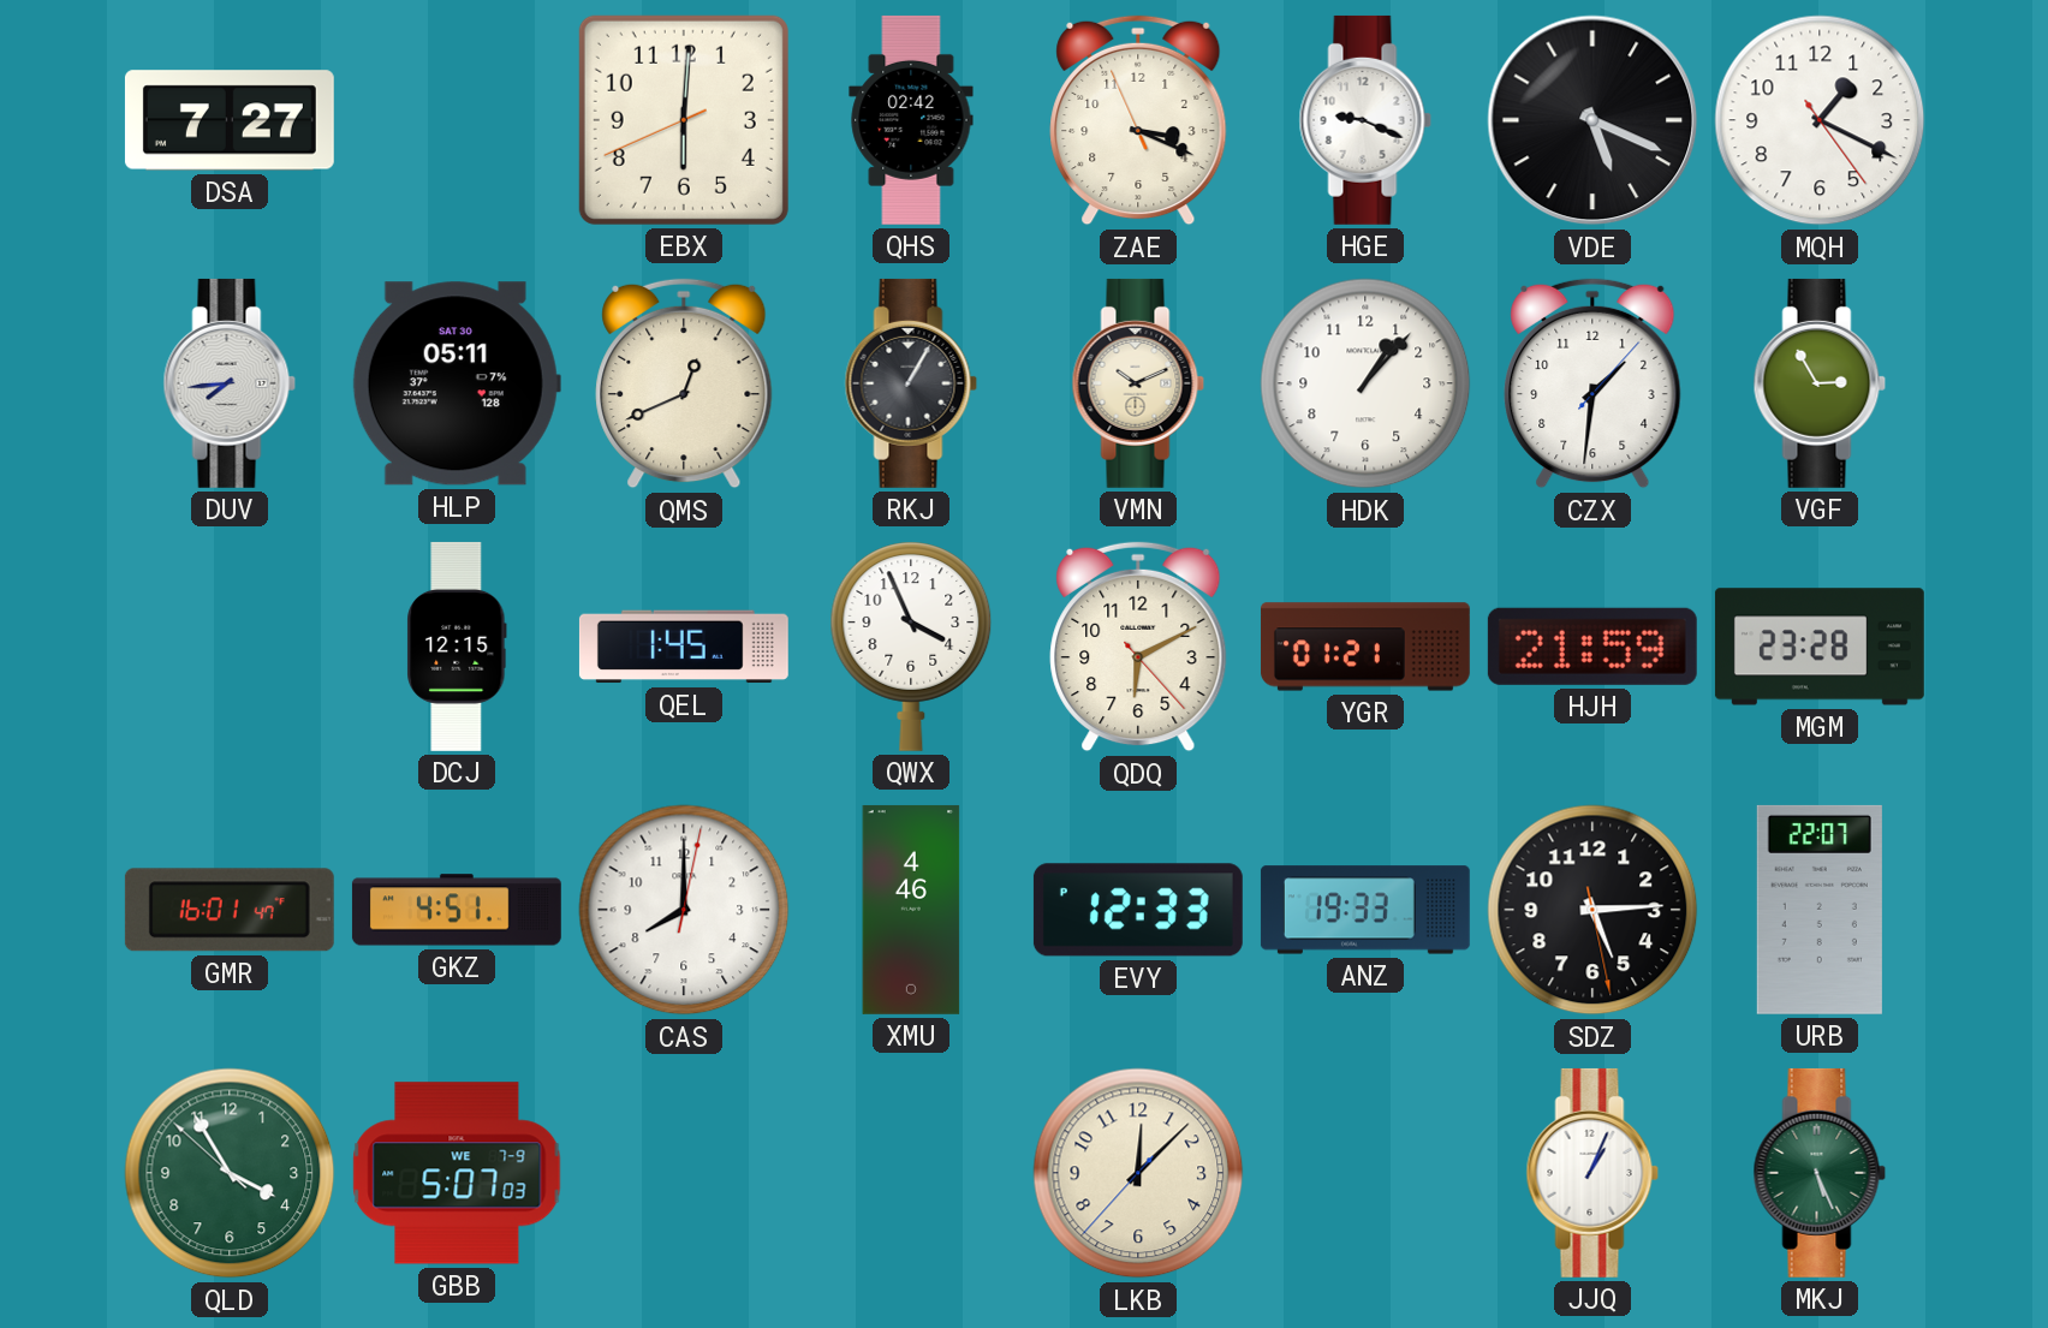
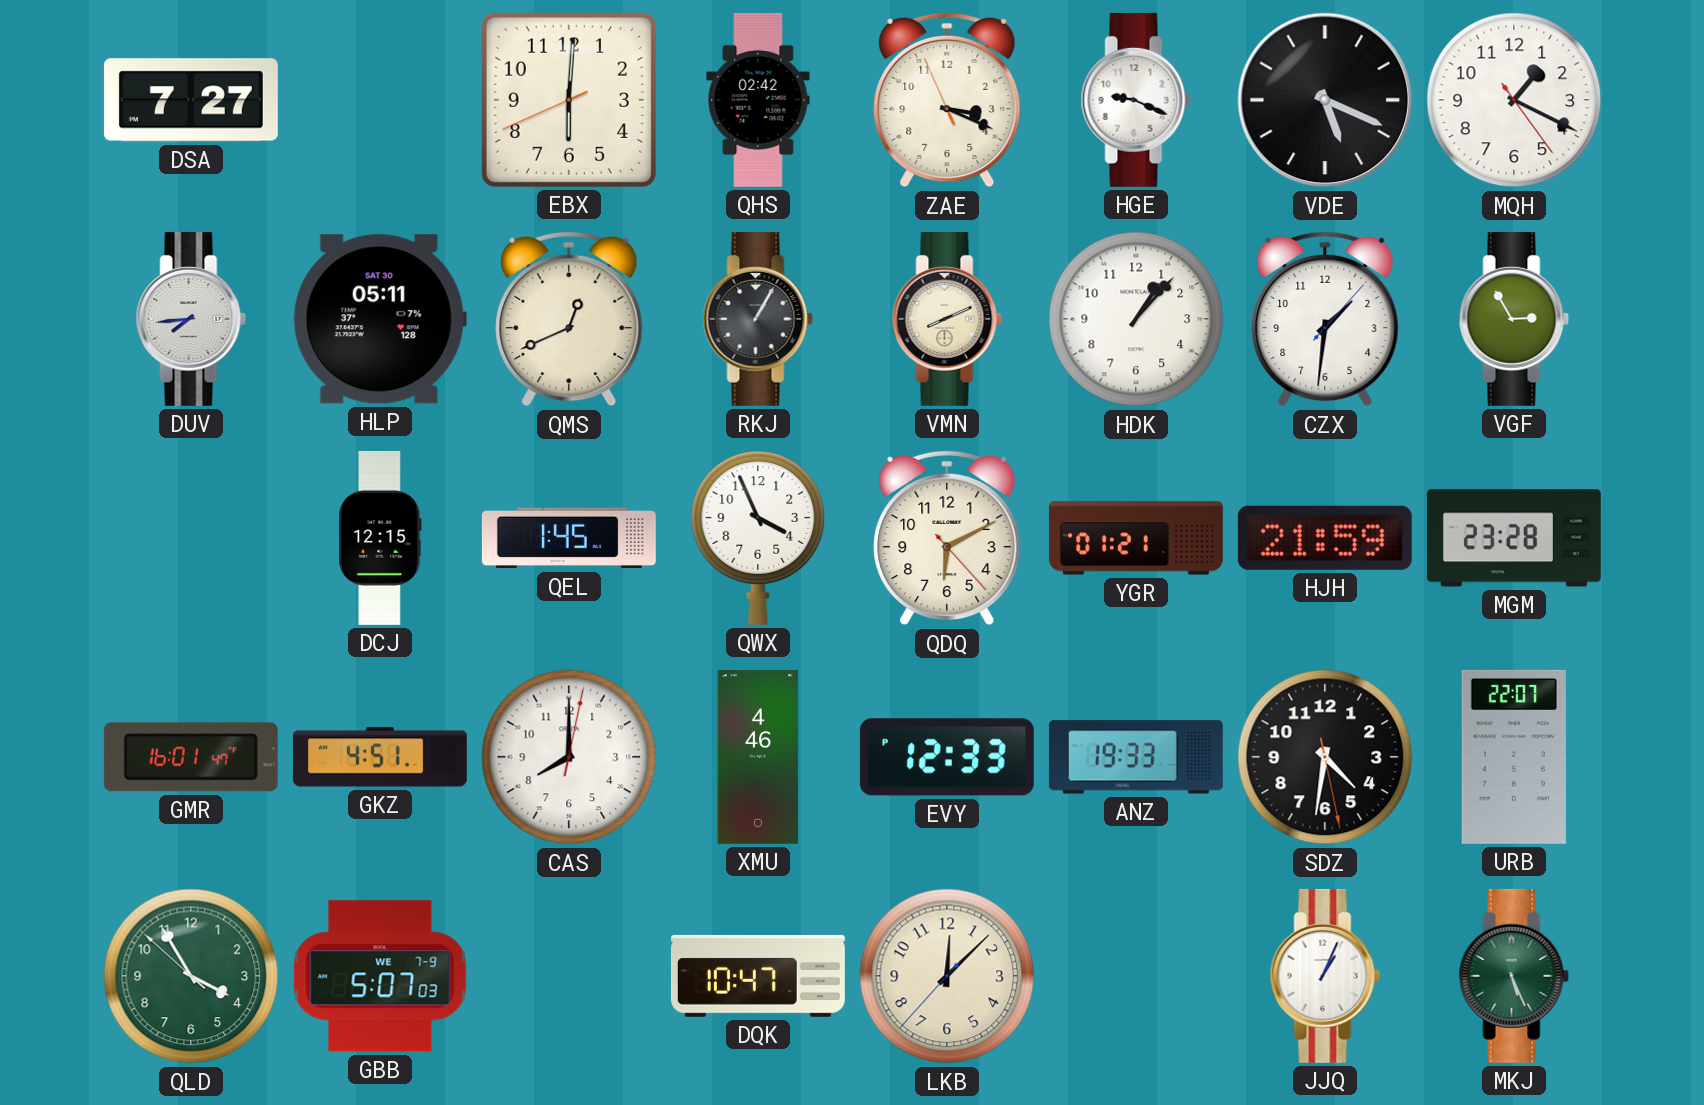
VMN: 10:11 -> 8:11 (947, 319)
SDZ: 5:14 -> 4:31 (1325, 757)
DQK: none -> 10:47 (758, 976)
